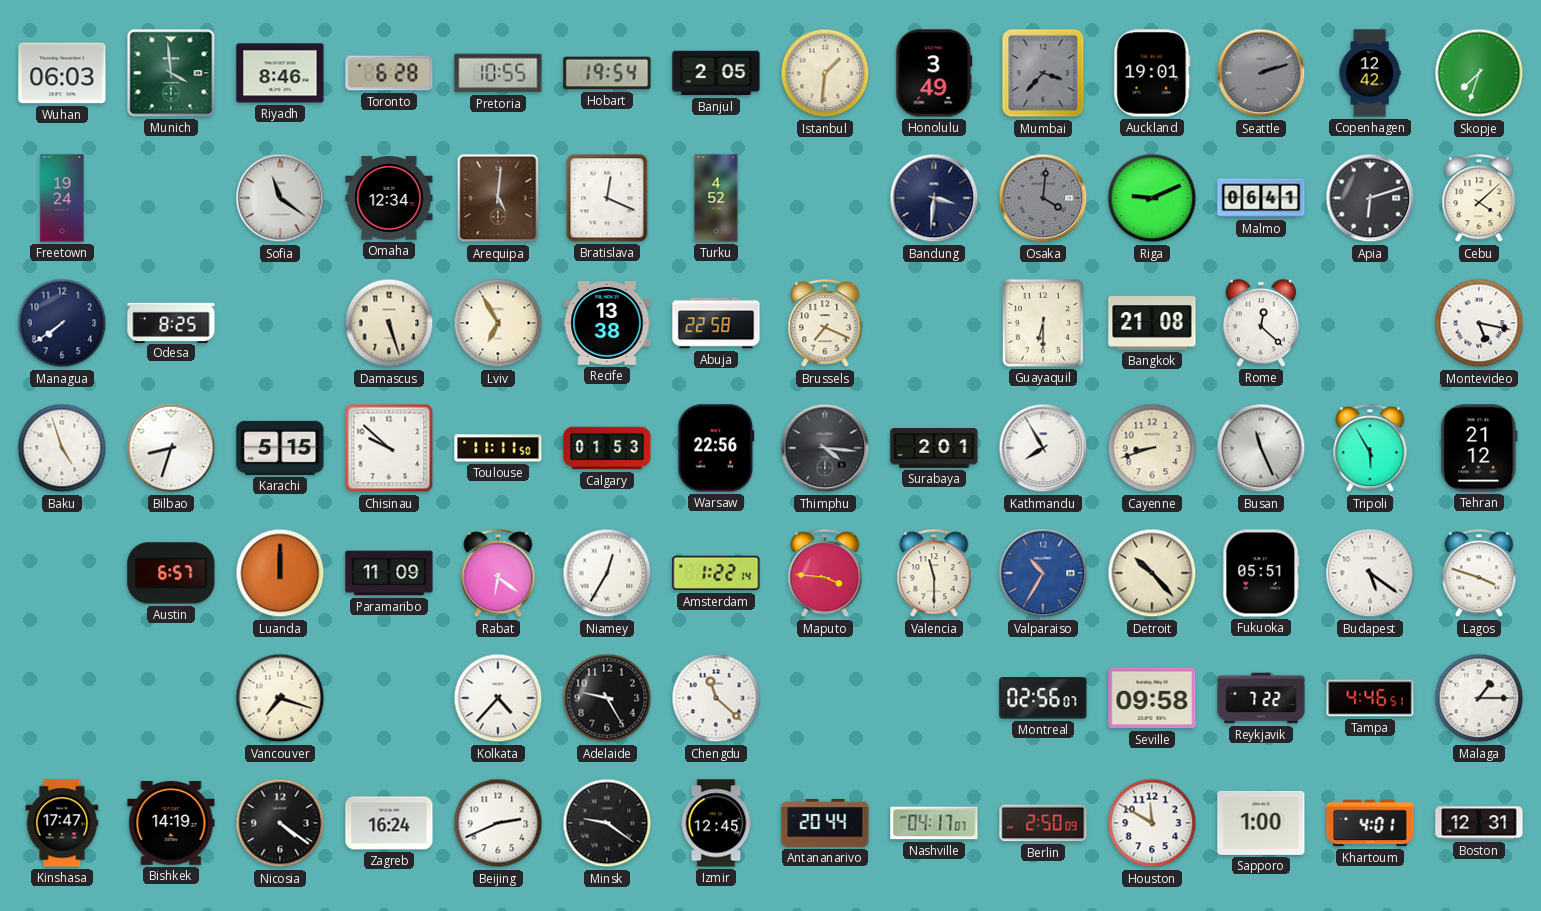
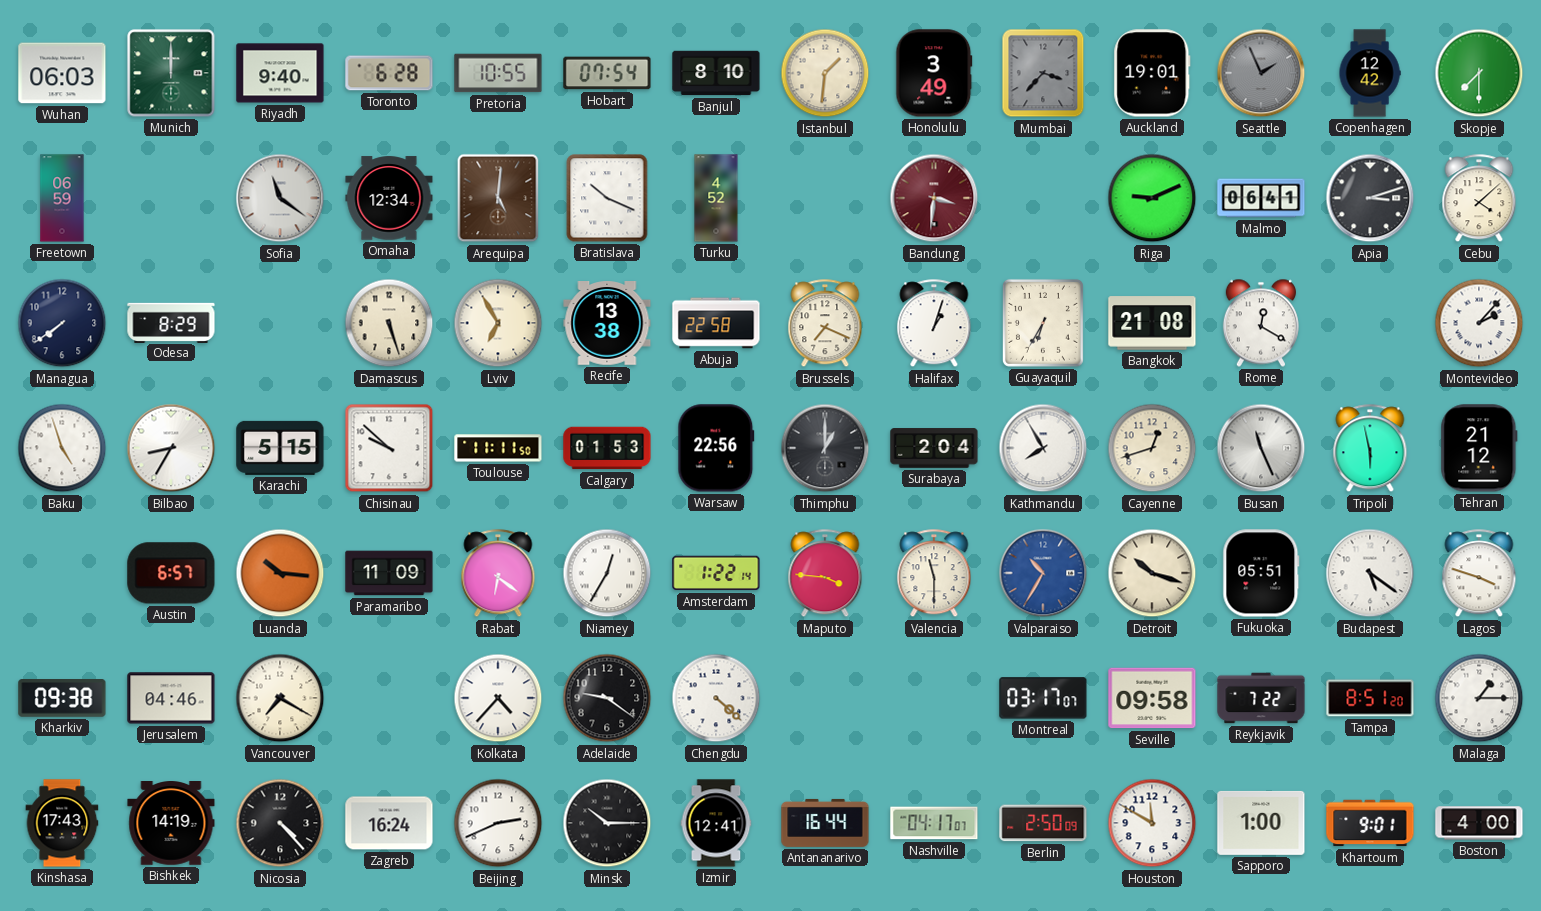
Munich: 3:59 -> 12:00 (171, 73)
Riyadh: 8:46 -> 9:40 (280, 73)
Hobart: 19:54 -> 07:54 (607, 73)
Banjul: 2:05 -> 8:10 (716, 73)
Seattle: 2:12 -> 1:56 (1261, 73)
Skopje: 7:33 -> 7:30 (1479, 73)
Freetown: 19:24 -> 06:59 (62, 198)
Bratislava: 12:19 -> 10:19 (607, 198)
Bandung dial: navy -> burgundy (934, 198)
Osaka: 4:01 -> none (1043, 198)
Apia: 6:12 -> 3:12 (1370, 198)
Odesa: 8:25 -> 8:29 (171, 322)
Halifax: none -> 1:03 (934, 324)
Guayaquil: 6:30 -> 6:35 (1043, 323)
Rome: 12:22 -> 12:20 (1261, 323)
Montevideo: 5:17 -> 2:07 (1479, 323)
Bilbao: 8:33 -> 8:35 (171, 448)
Thimphu: 4:16 -> 1:00 (825, 448)
Surabaya: 2:01 -> 2:04 (934, 448)
Cayenne: 8:42 -> 12:42 (1152, 448)
Tripoli: 5:55 -> 5:58 (1370, 449)
Luanda: 12:00 -> 10:16 (280, 573)
Detroit: 10:23 -> 10:18 (1152, 573)
Kharkiv: none -> 09:38 (62, 698)
Jerusalem: none -> 04:46 (171, 698)
Vancouver: 7:18 -> 7:20 (280, 698)
Adelaide: 9:25 -> 9:21 (607, 698)
Chengdu: 11:22 -> 4:22 (716, 698)
Montreal: 02:56 -> 03:17 (1043, 698)
Tampa: 4:46 -> 8:51 (1370, 698)
Kinshasa: 17:47 -> 17:43 (62, 823)
Nicosia: 4:21 -> 4:23 (280, 823)
Minsk: 9:21 -> 10:15 (607, 823)
Izmir: 12:45 -> 12:41 (716, 823)
Antananarivo: 20:44 -> 16:44 (825, 823)
Khartoum: 4:01 -> 9:01 (1370, 823)
Boston: 12:31 -> 4:00 (1479, 823)
